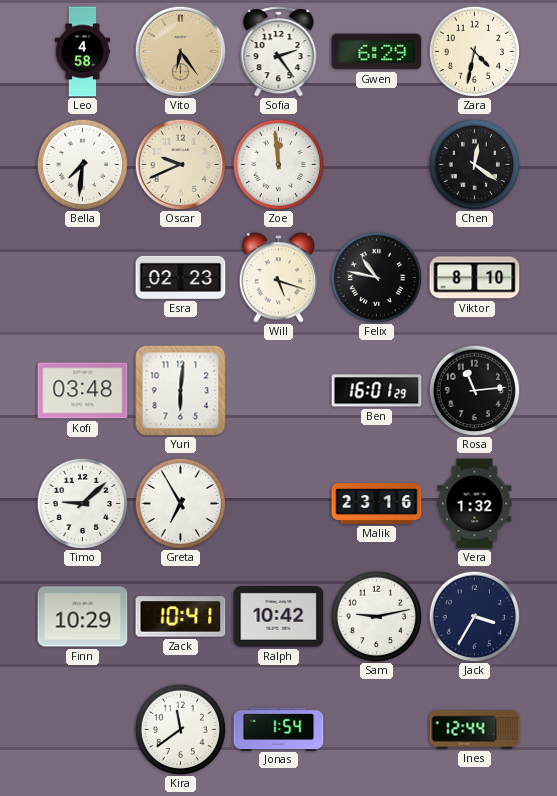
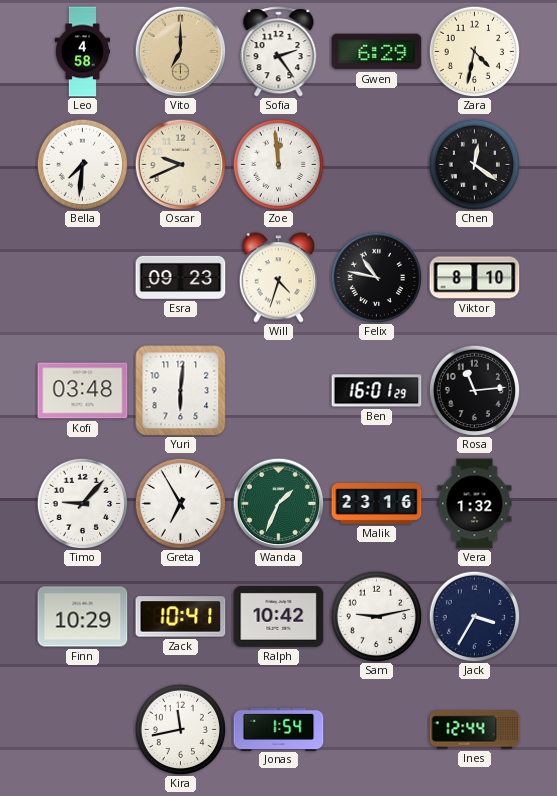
Vito: 6:24 -> 7:00 (180, 51)
Esra: 02:23 -> 09:23 (181, 277)
Will: 5:18 -> 4:33 (279, 278)
Timo: 9:08 -> 9:07 (82, 503)
Wanda: none -> 1:34 (278, 503)
Kira: 11:39 -> 11:43 (180, 729)
